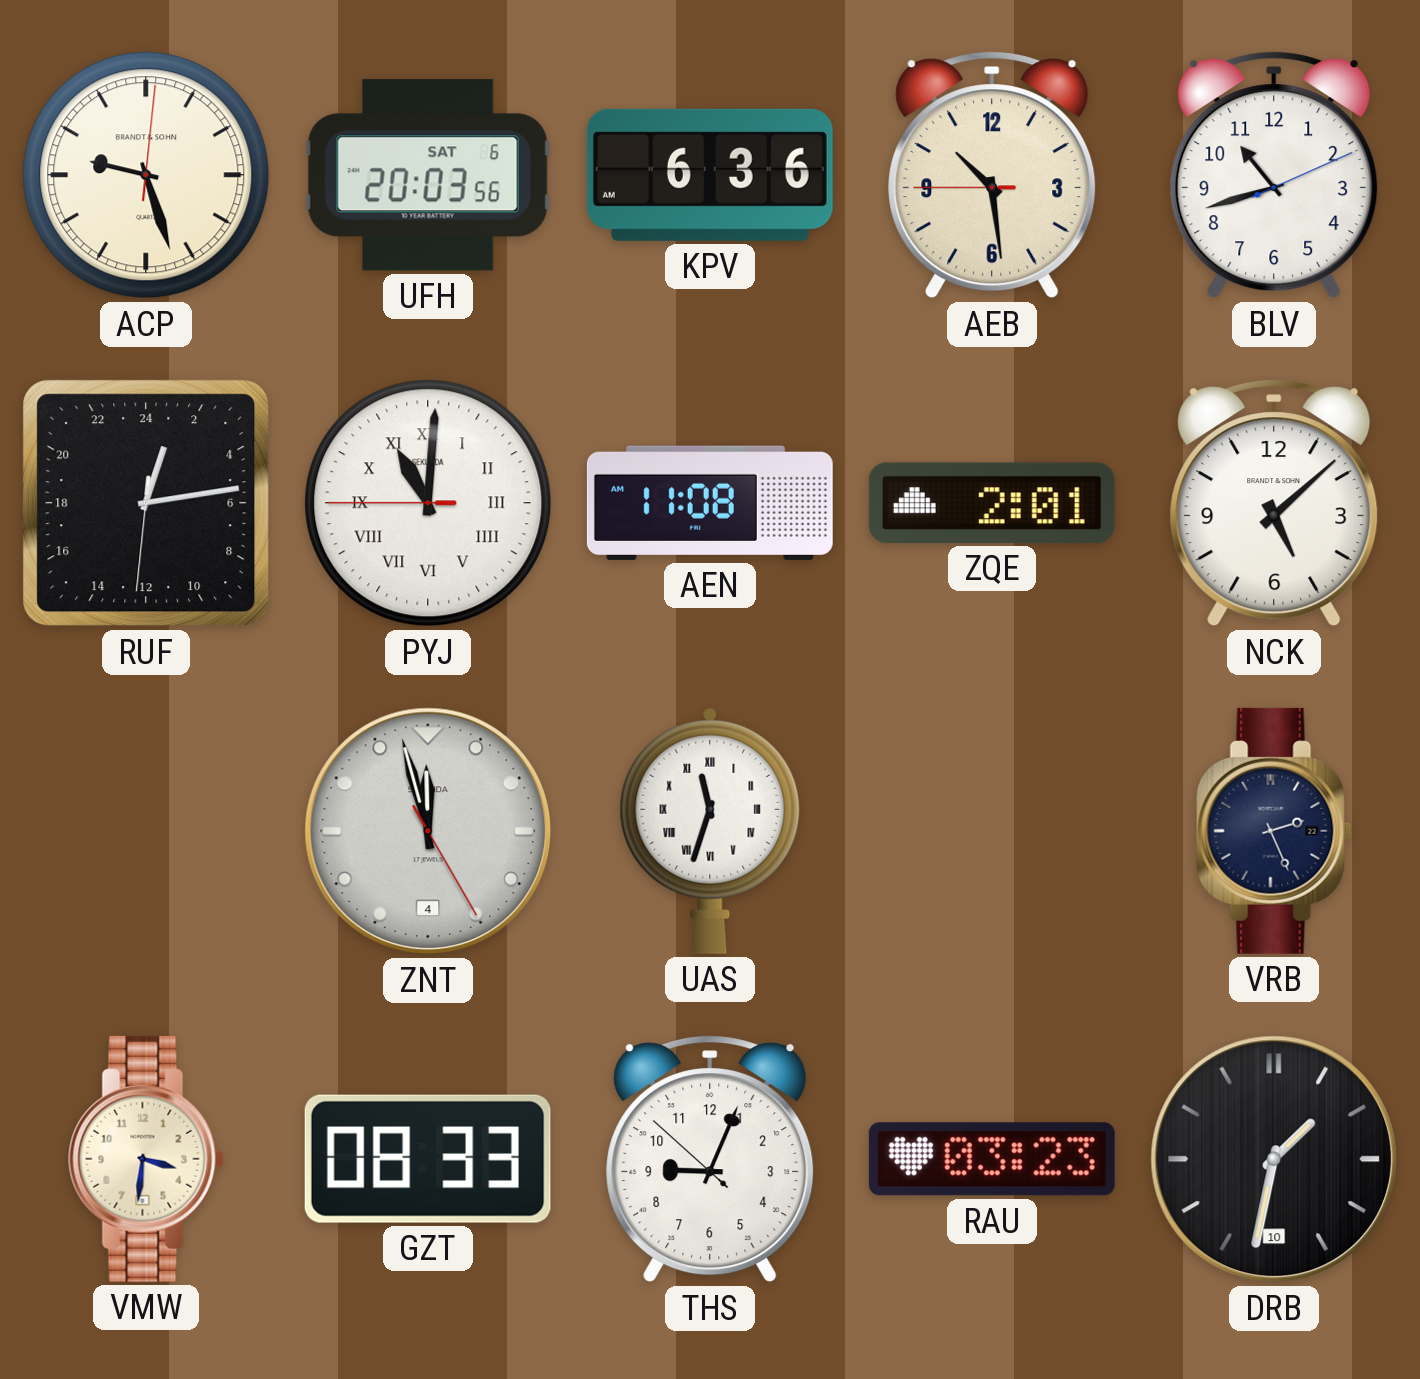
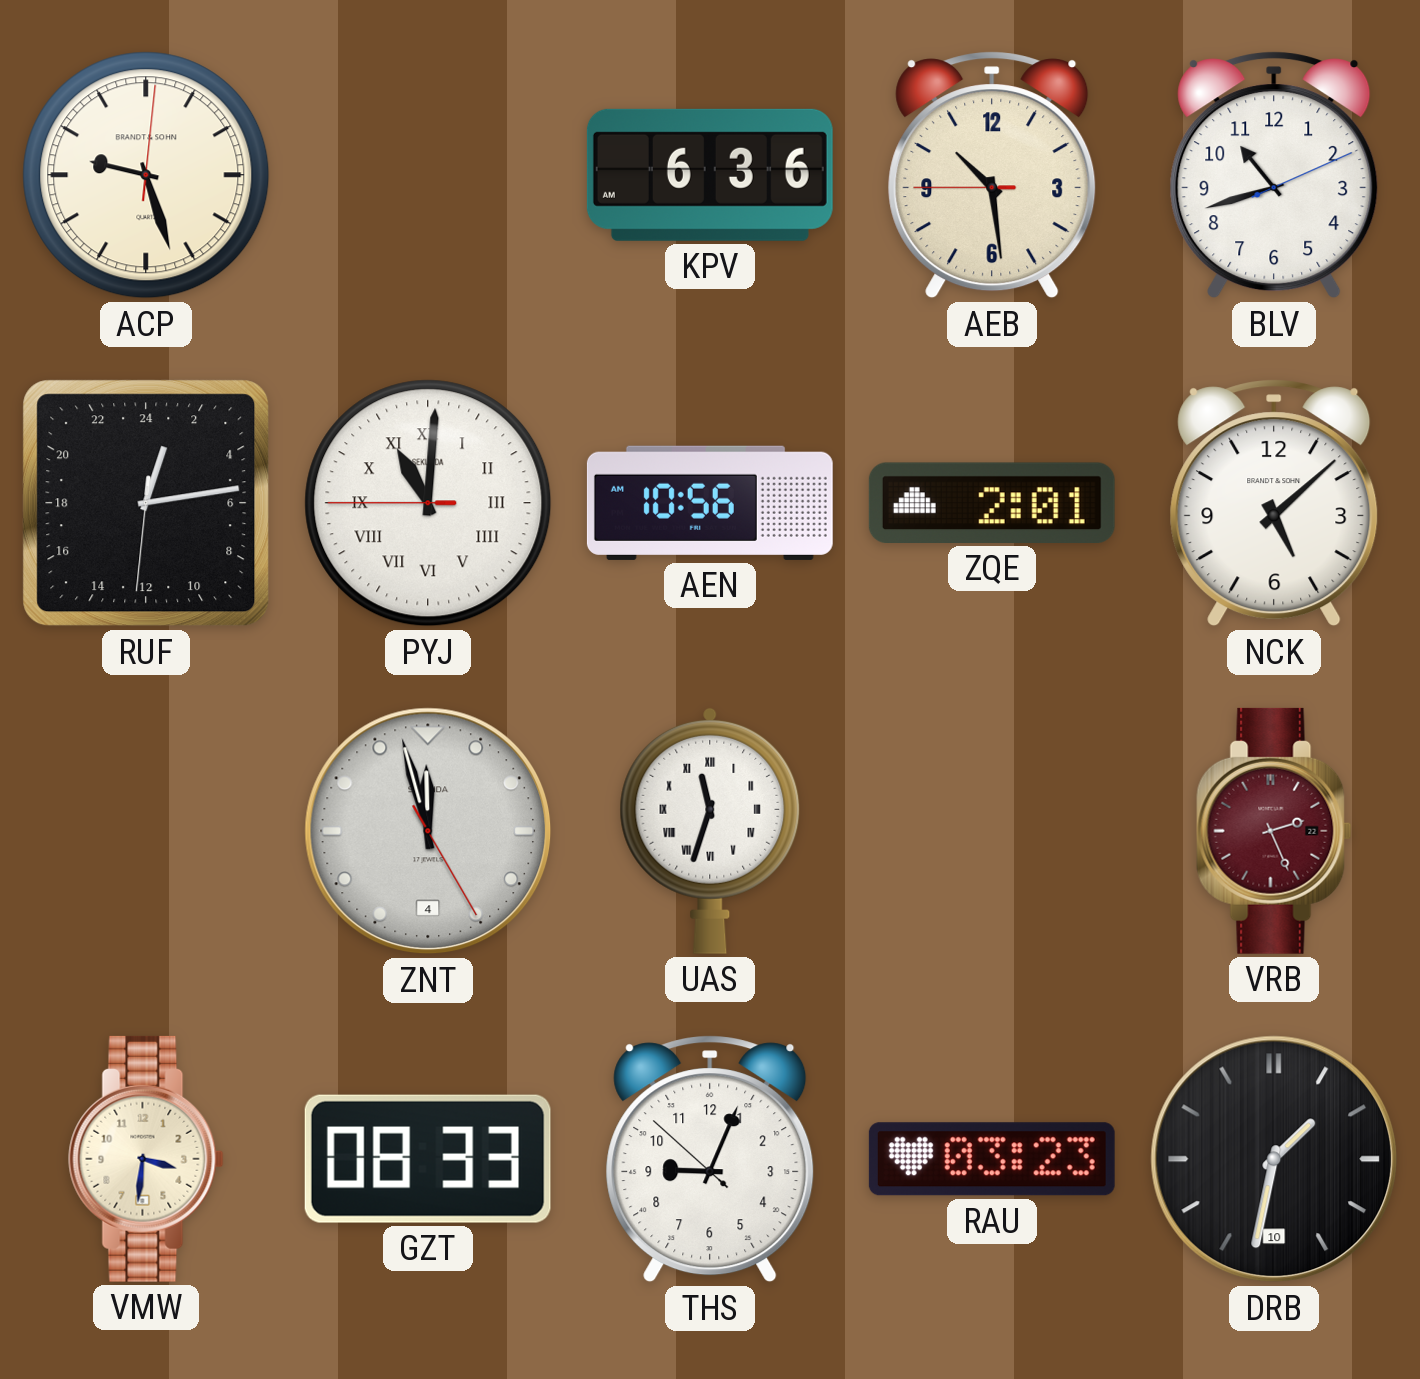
UFH: 20:03 -> none (428, 175)
AEN: 11:08 -> 10:56 (710, 503)
VRB dial: navy -> burgundy (1274, 831)
